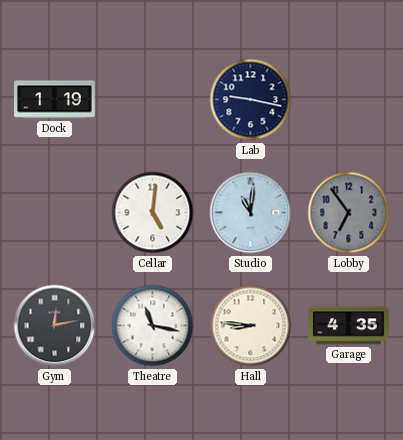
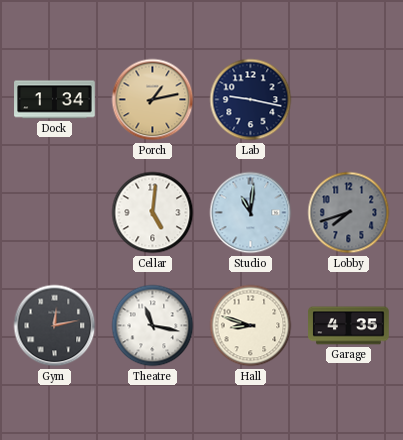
Dock: 1:19 -> 1:34 (55, 100)
Porch: none -> 1:13 (153, 100)
Lobby: 6:54 -> 7:42 (349, 213)
Hall: 8:46 -> 8:48 (251, 326)
